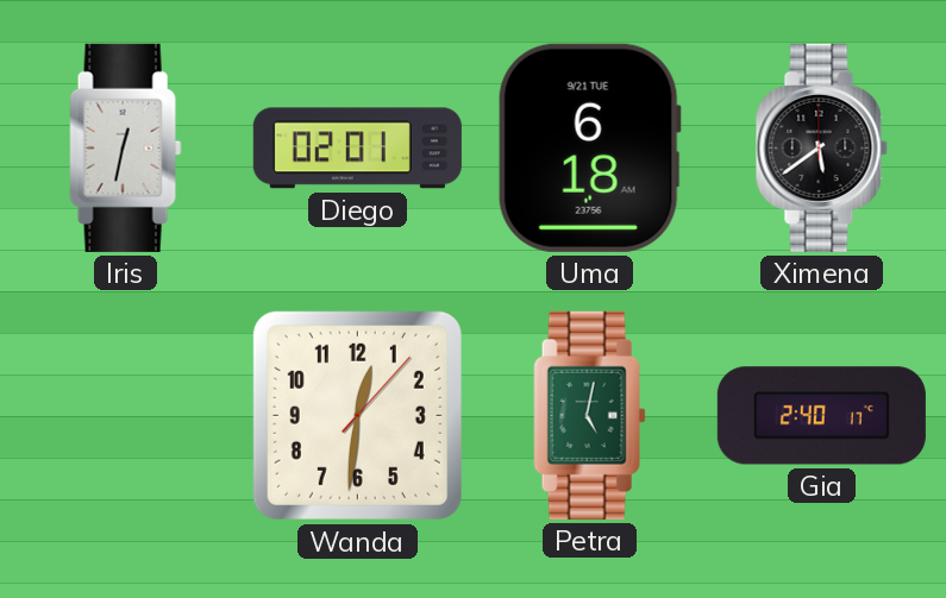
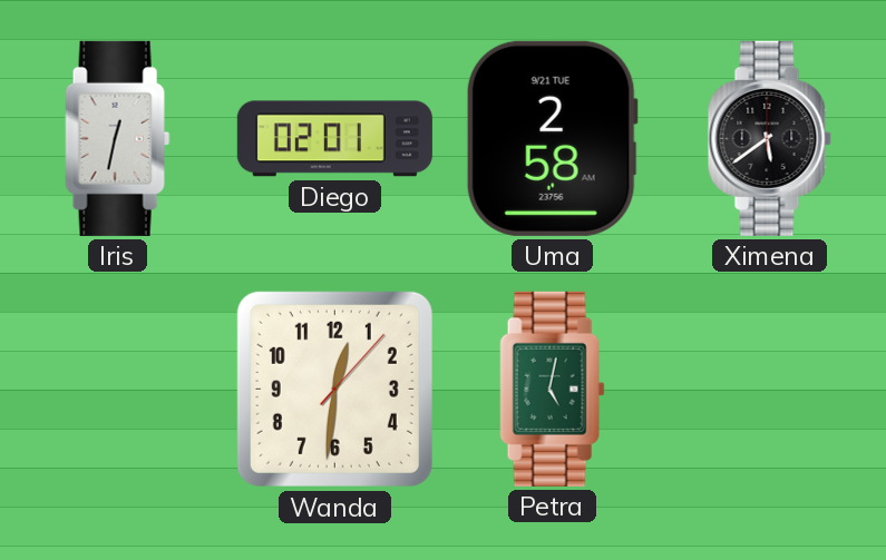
Uma: 6:18 -> 2:58 (552, 138)
Gia: 2:40 -> none (821, 416)
